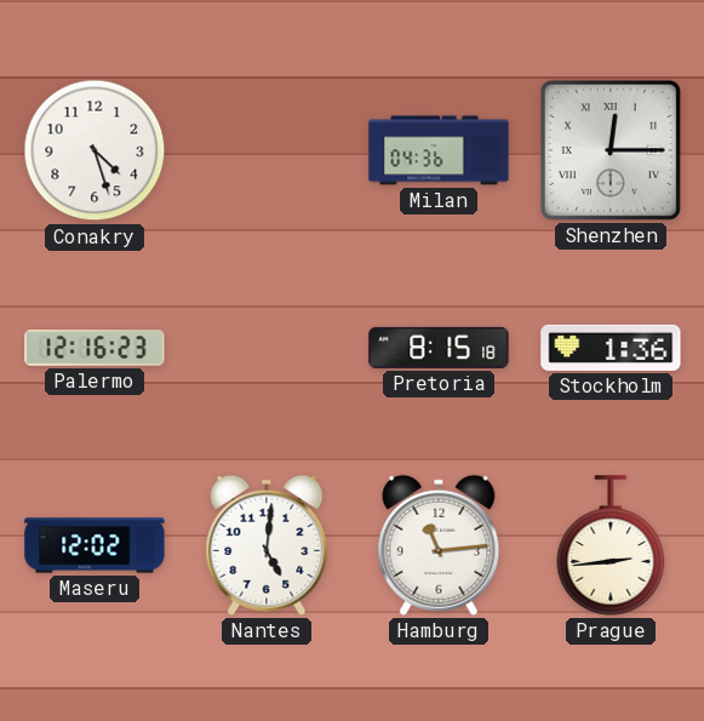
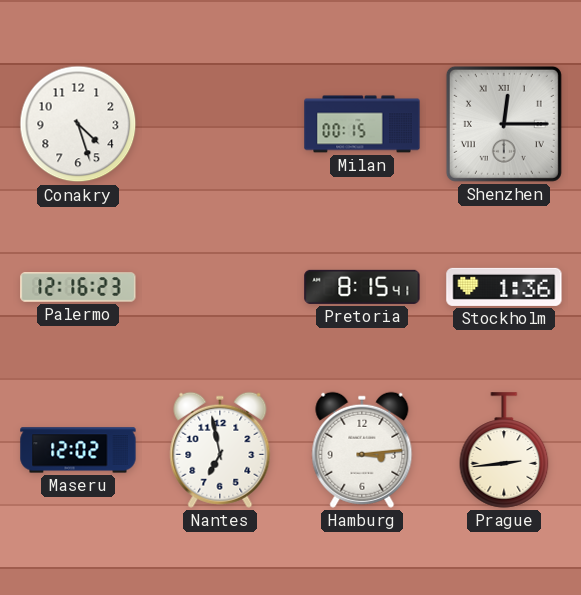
Milan: 04:36 -> 00:15 (362, 124)
Pretoria: 8:15:18 -> 8:15:41 (362, 287)
Nantes: 5:01 -> 6:58 (220, 450)
Hamburg: 11:14 -> 3:14 (362, 450)
